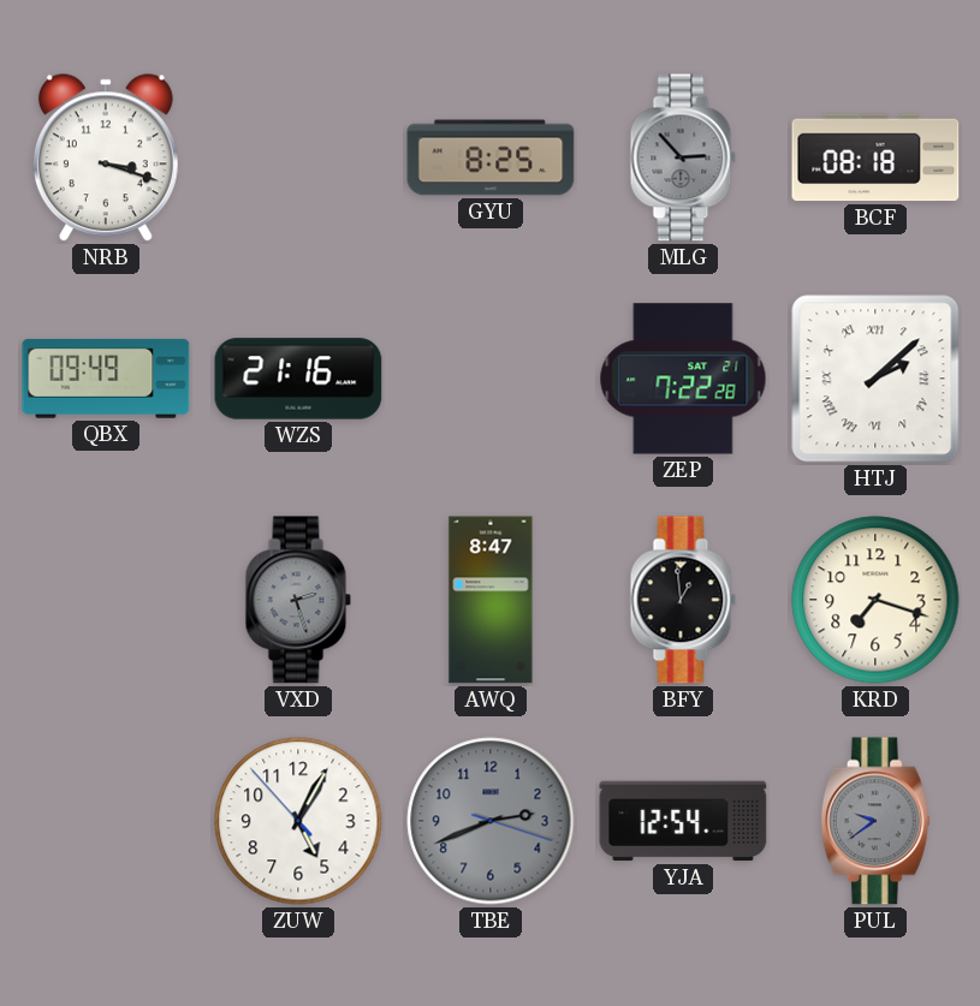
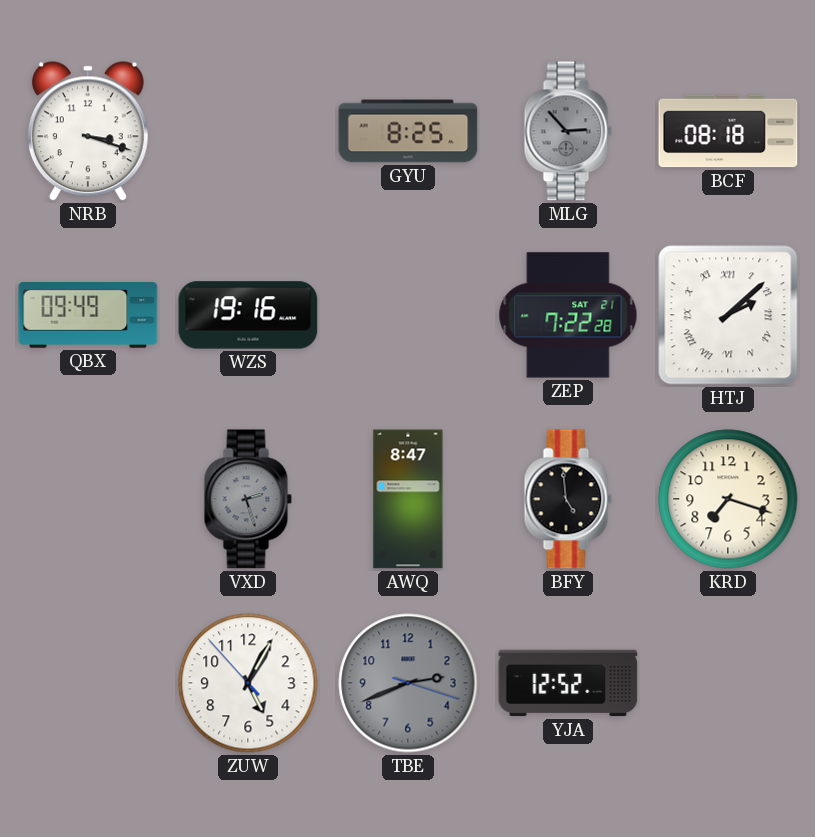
WZS: 21:16 -> 19:16 (248, 315)
BFY: 12:59 -> 4:59 (568, 499)
YJA: 12:54 -> 12:52 (568, 683)
PUL: 9:39 -> none (875, 821)
